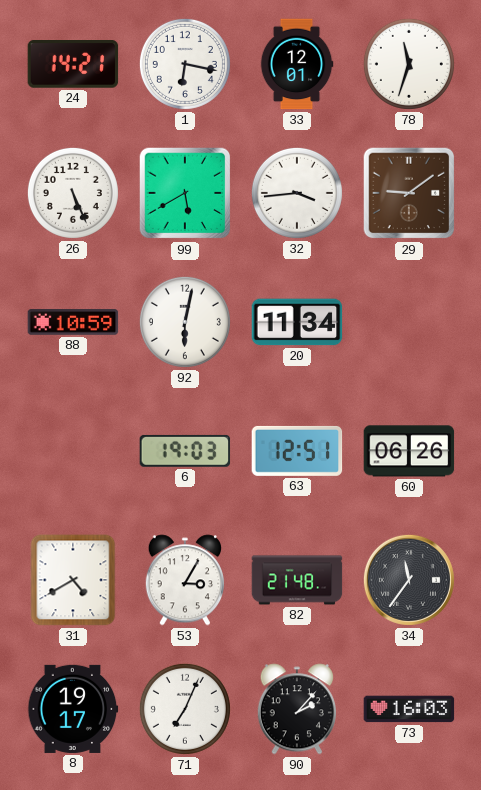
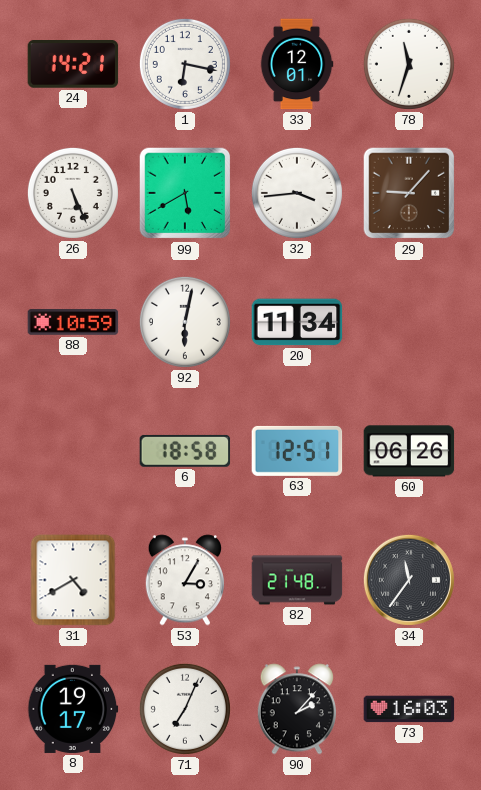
29: 9:09 -> 9:07 (409, 193)
6: 19:03 -> 18:58 (185, 451)
